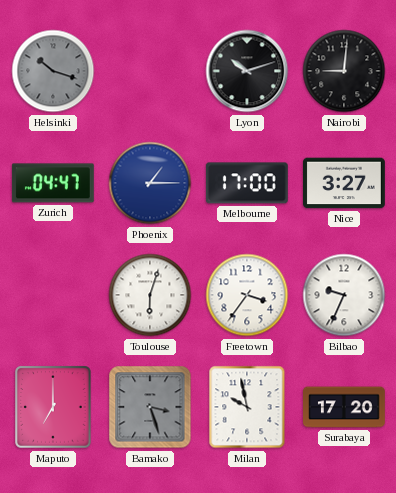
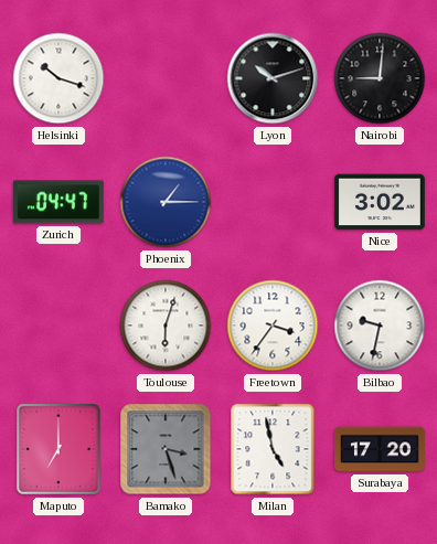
Helsinki dial: grey -> white (58, 78)
Melbourne: 17:00 -> none (247, 183)
Nice: 3:27 -> 3:02 (381, 202)
Bilbao: 9:34 -> 9:32 (380, 326)
Milan: 9:58 -> 4:58 (273, 449)
